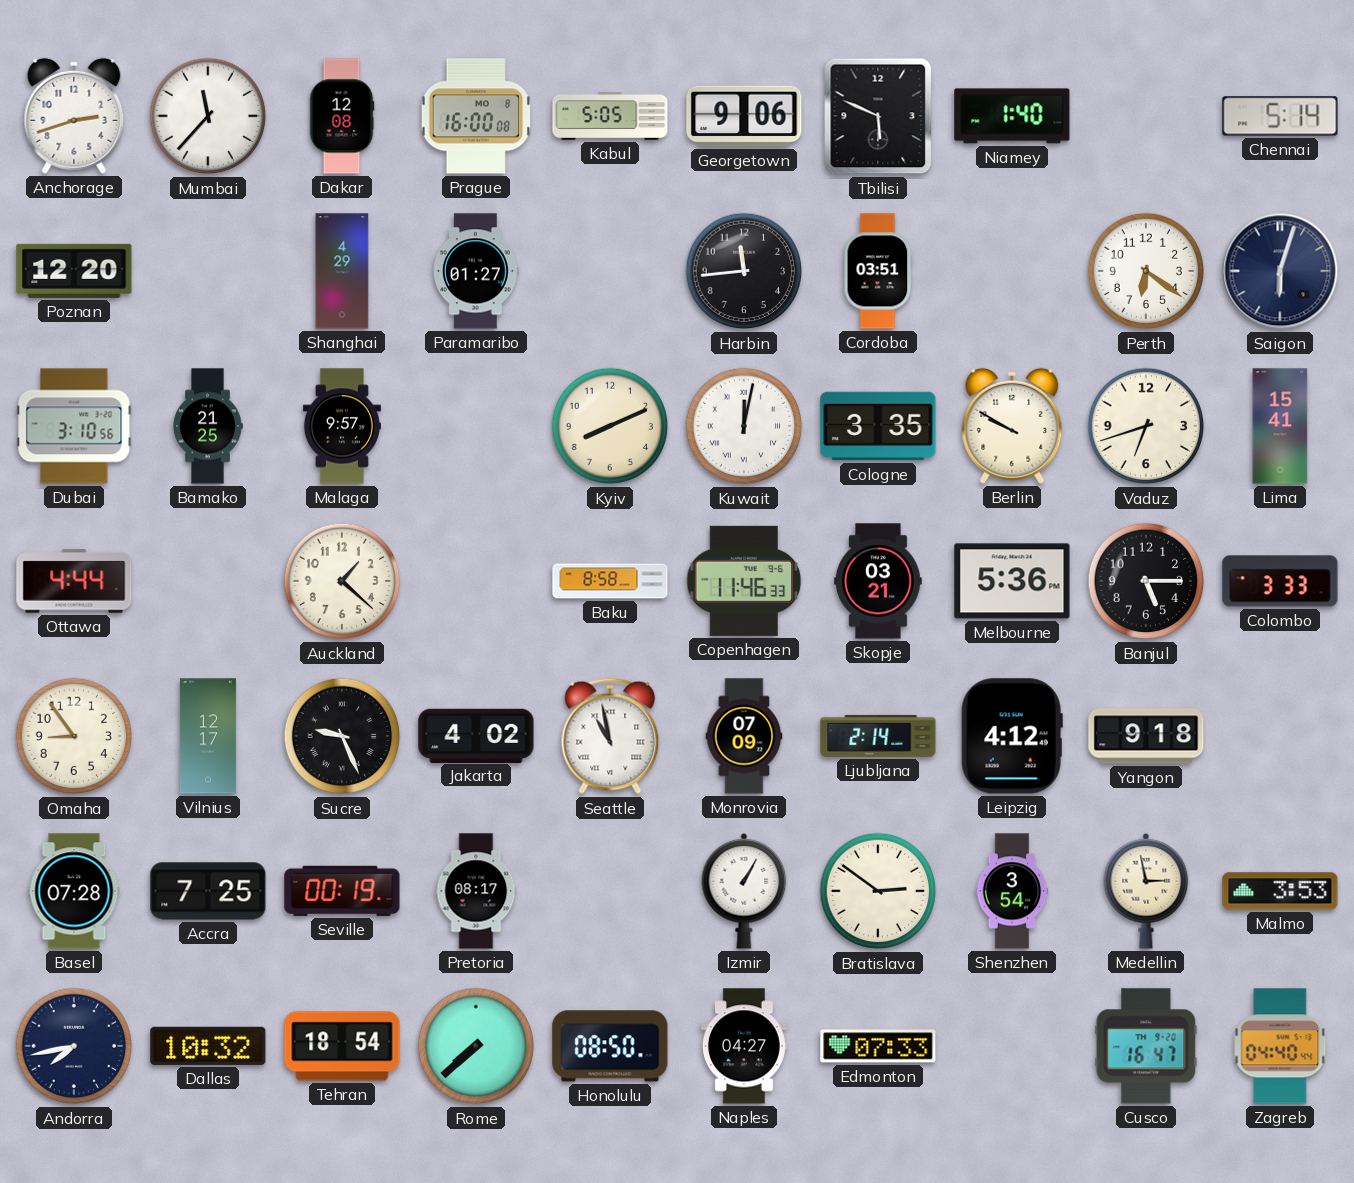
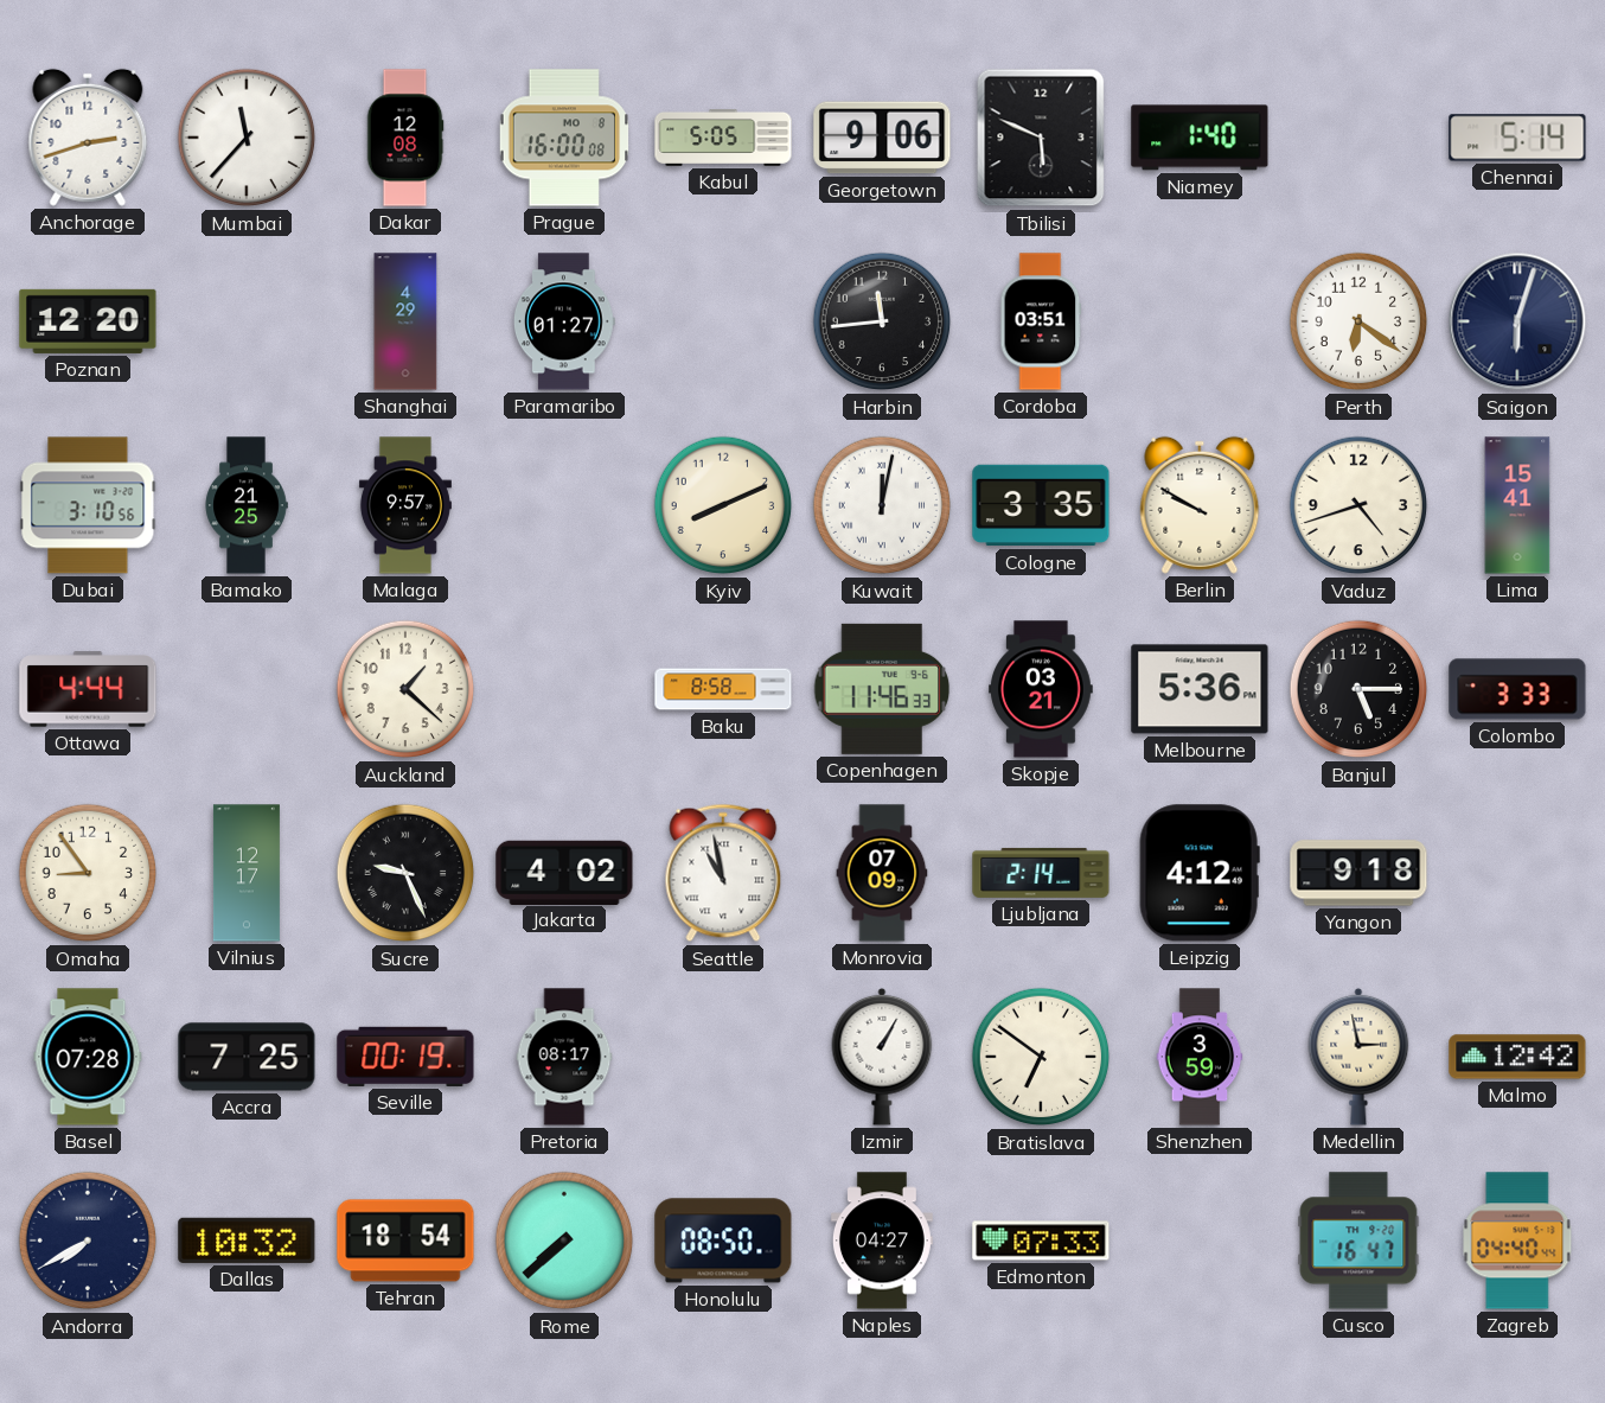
Vaduz: 6:42 -> 4:42 (1358, 505)
Bratislava: 2:51 -> 6:51 (1041, 1057)
Shenzhen: 3:54 -> 3:59 (1200, 1057)
Malmo: 3:53 -> 12:42 (1517, 1057)
Andorra: 7:43 -> 7:40 (88, 1241)
